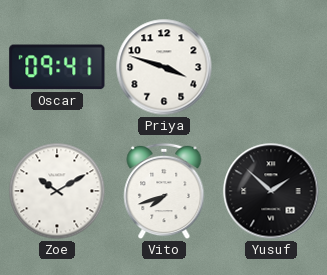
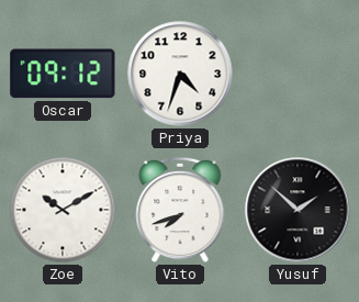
Oscar: 09:41 -> 09:12 (63, 74)
Priya: 3:48 -> 4:33 (180, 74)
